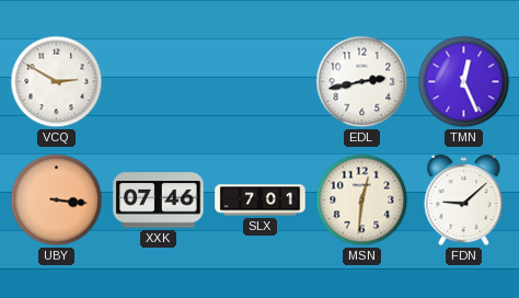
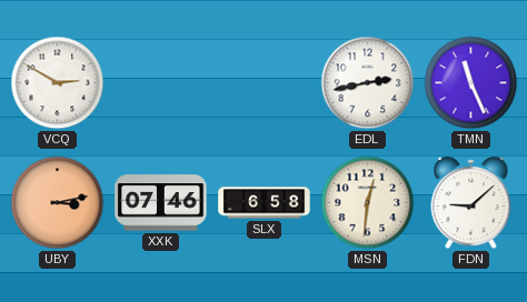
TMN: 12:26 -> 11:26 (471, 83)
UBY: 3:16 -> 3:13 (58, 203)
SLX: 7:01 -> 6:58 (265, 203)
